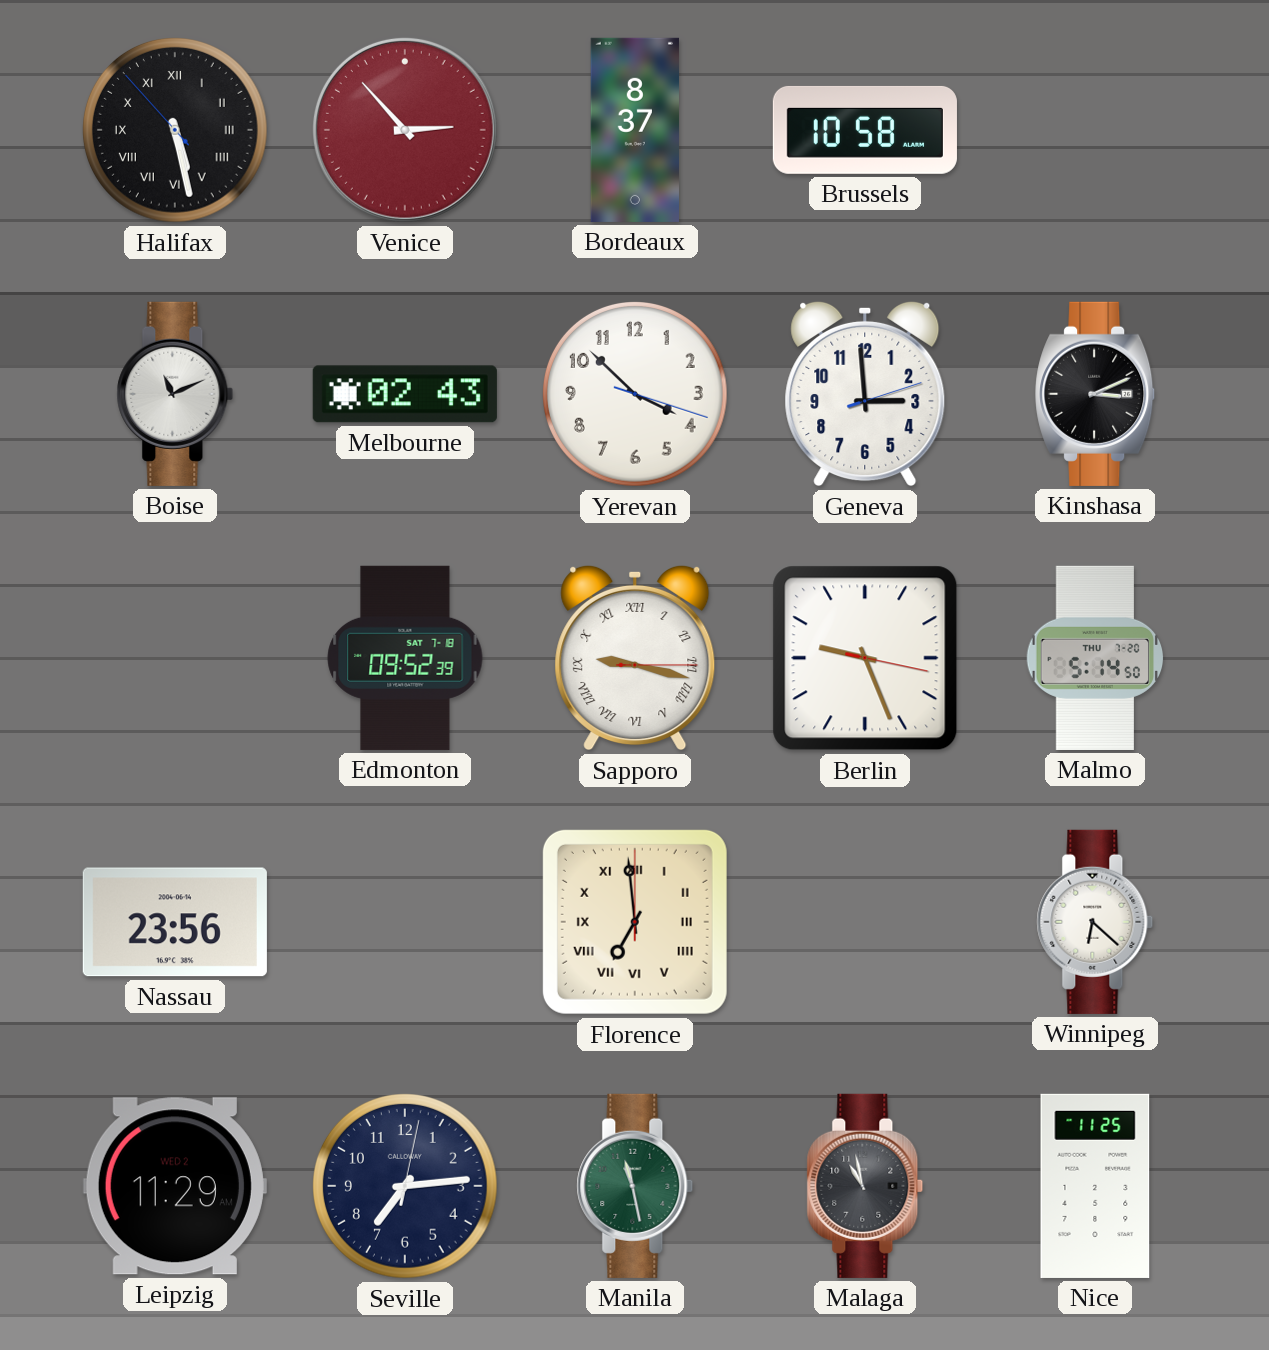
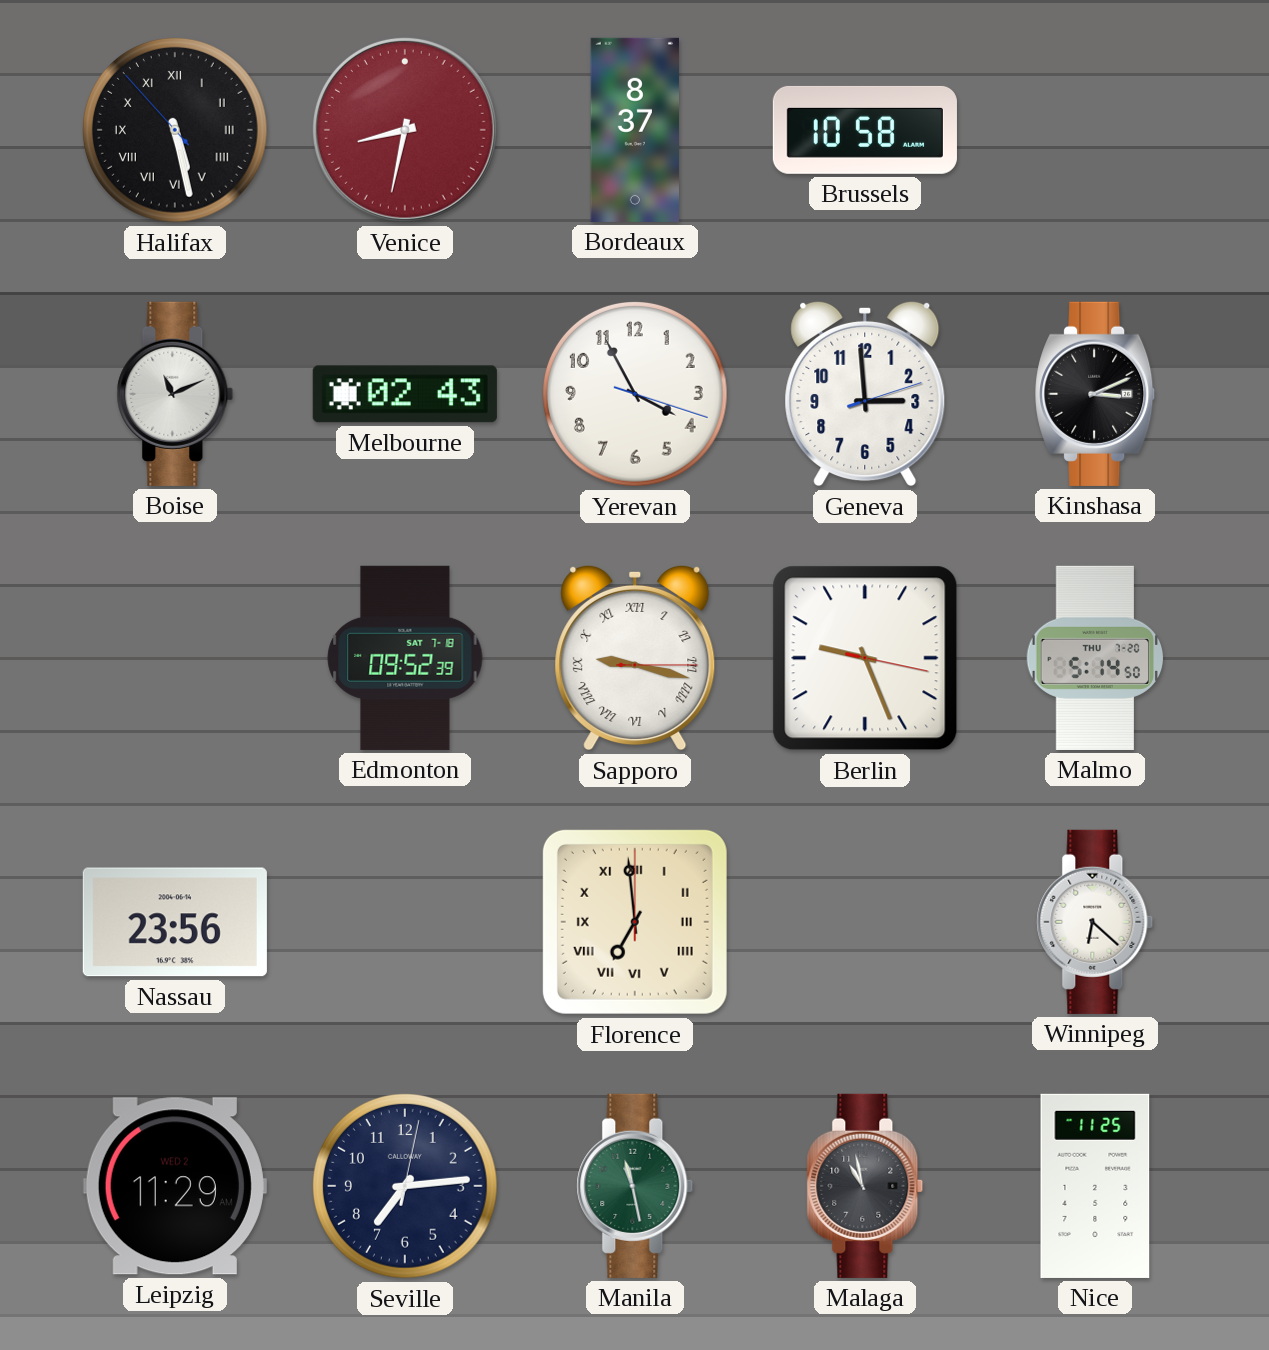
Venice: 2:53 -> 8:32 (405, 130)
Yerevan: 3:52 -> 3:55 (636, 395)
